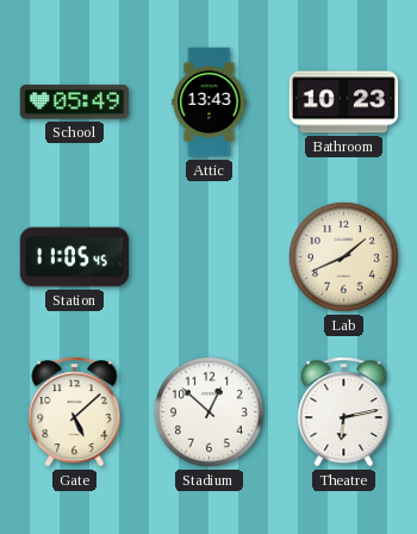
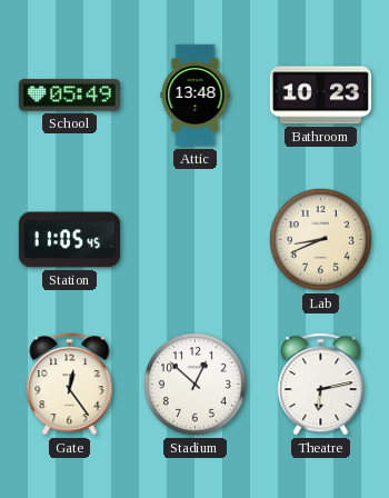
Attic: 13:43 -> 13:48 (196, 96)
Lab: 1:41 -> 8:41 (320, 239)
Gate: 5:08 -> 12:24 (70, 385)
